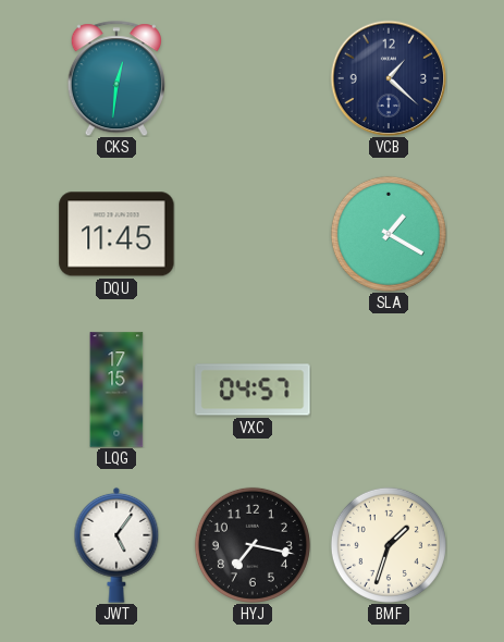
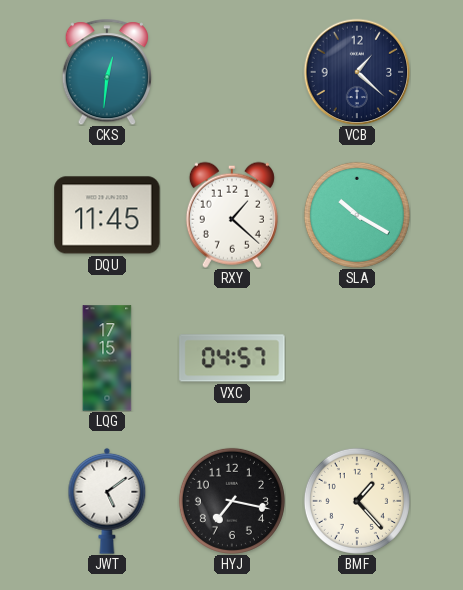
RXY: none -> 1:22 (232, 215)
SLA: 1:20 -> 10:20 (357, 215)
JWT: 5:06 -> 5:09 (107, 501)
BMF: 1:33 -> 1:23 (357, 501)
